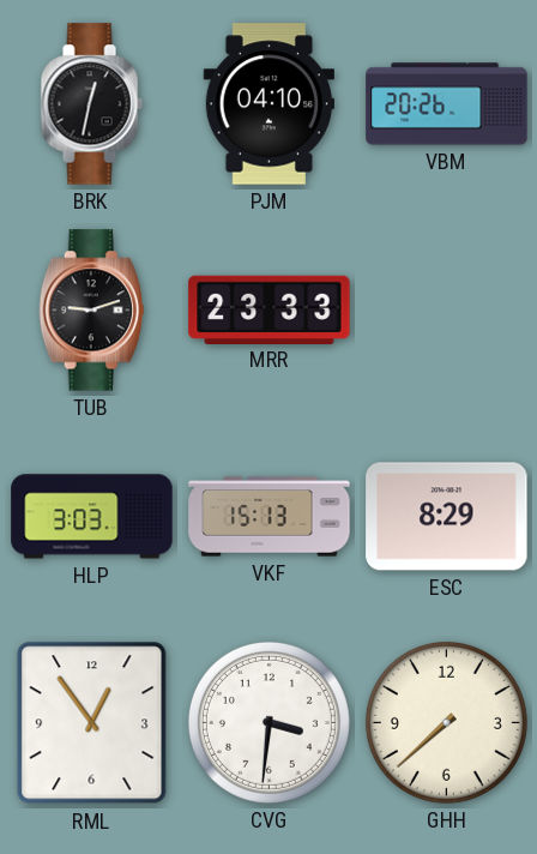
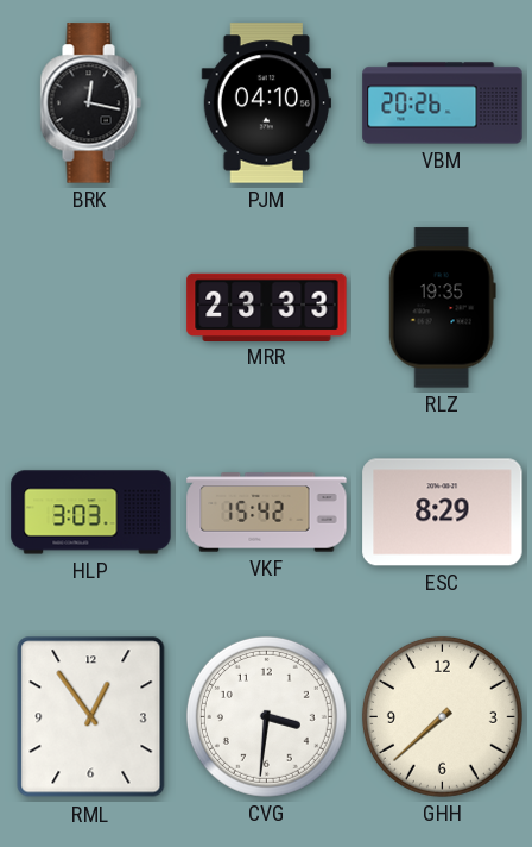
BRK: 12:32 -> 12:17 (90, 103)
TUB: 9:12 -> none (91, 311)
RLZ: none -> 19:35 (442, 308)
VKF: 15:13 -> 15:42 (267, 513)
